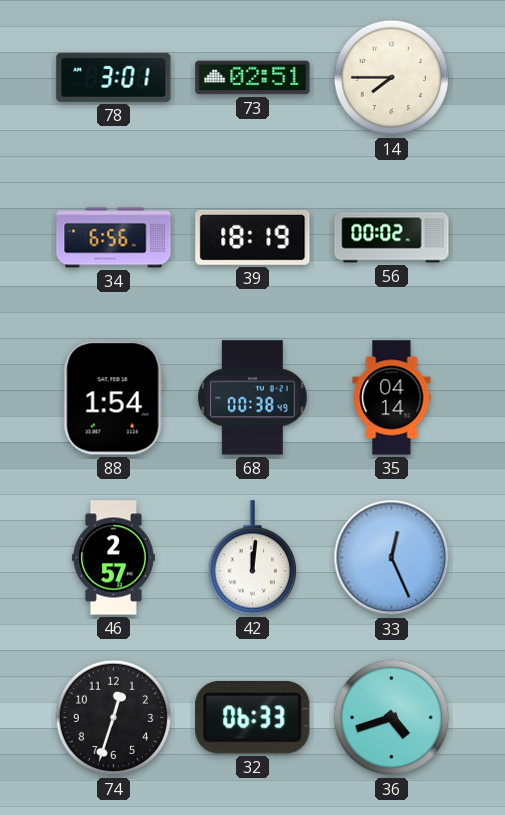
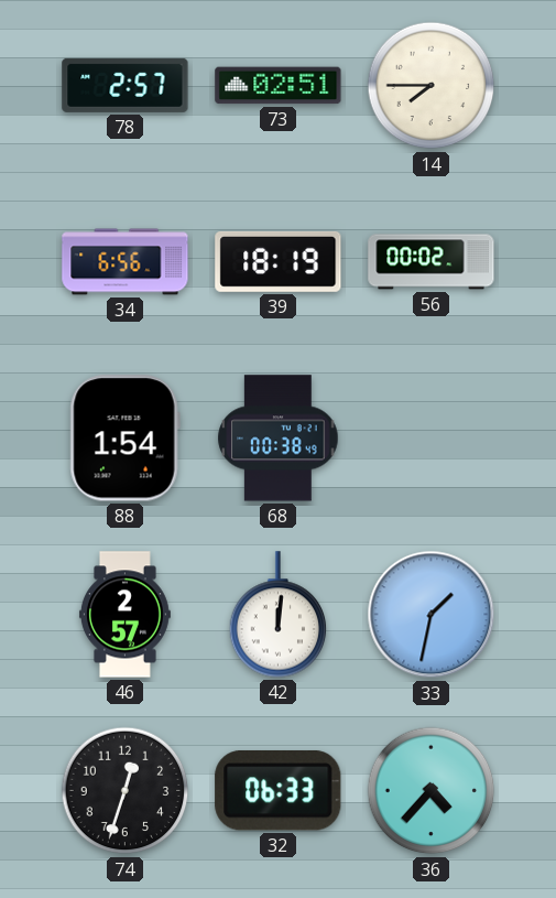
78: 3:01 -> 2:57 (126, 85)
35: 04:14 -> none (392, 398)
33: 12:26 -> 1:32 (432, 615)
36: 4:42 -> 4:37 (432, 791)
